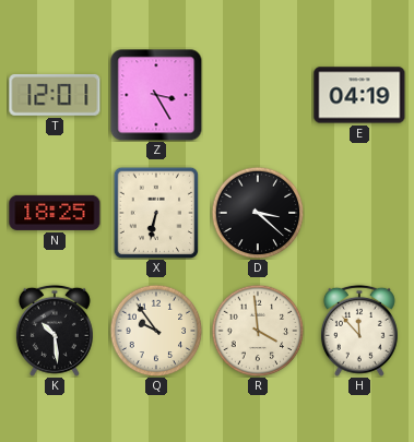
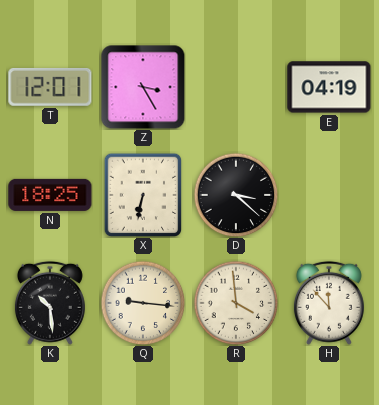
Q: 9:54 -> 9:16 (143, 303)
